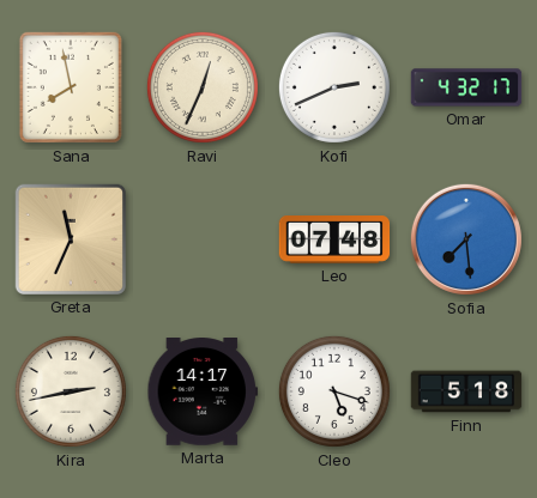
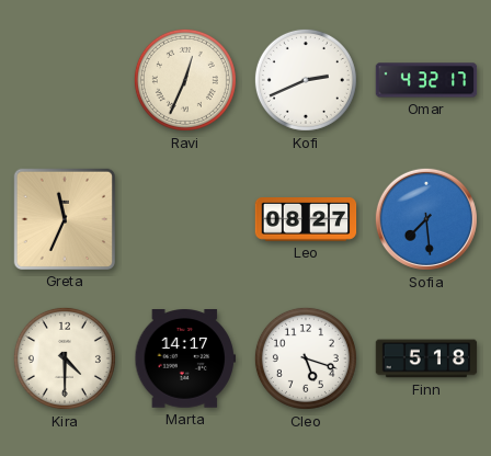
Sana: 7:58 -> none (71, 87)
Leo: 07:48 -> 08:27 (306, 220)
Kira: 2:43 -> 4:30 (65, 358)
